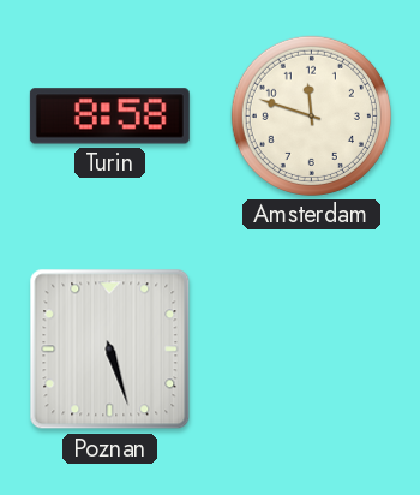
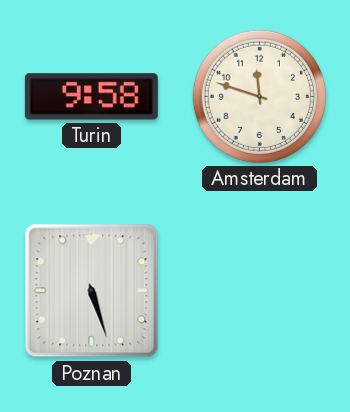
Turin: 8:58 -> 9:58 (91, 97)
